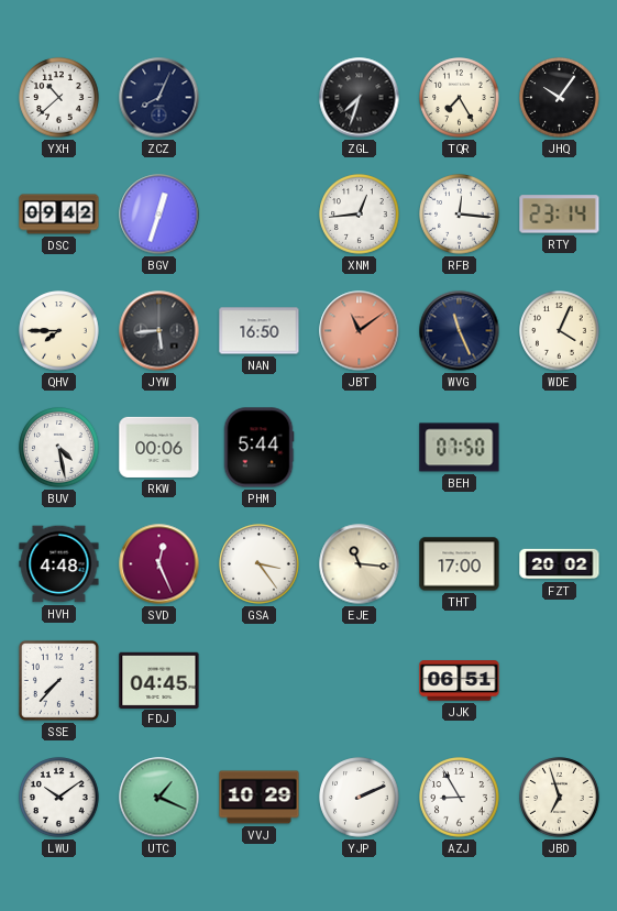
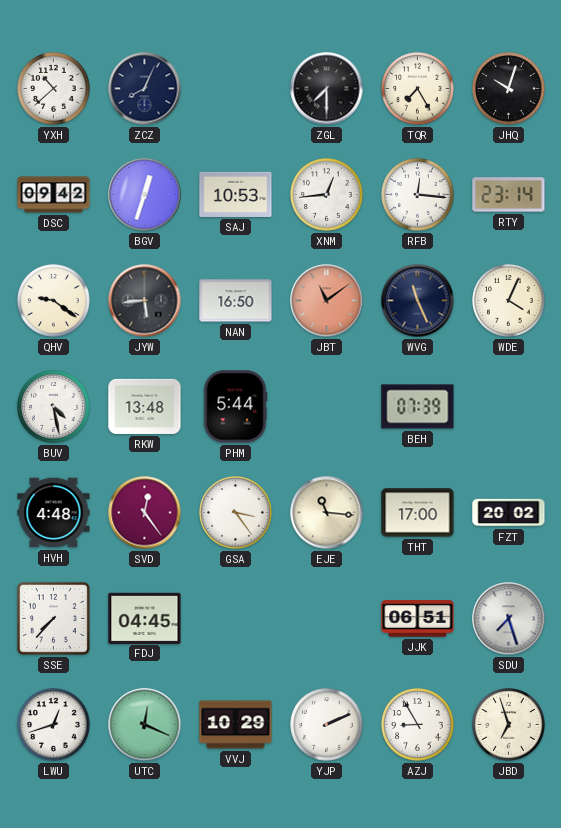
ZGL: 7:33 -> 7:30 (327, 89)
JHQ: 10:06 -> 10:03 (509, 89)
SAJ: none -> 10:53 (236, 194)
QHV: 7:45 -> 9:21 (54, 301)
RKW: 00:06 -> 13:48 (145, 406)
BEH: 07:50 -> 07:39 (418, 407)
SVD: 12:26 -> 12:24 (145, 513)
SDU: none -> 7:27 (509, 619)
LWU: 10:09 -> 12:42 (54, 725)
UTC: 1:19 -> 12:19 (145, 725)
